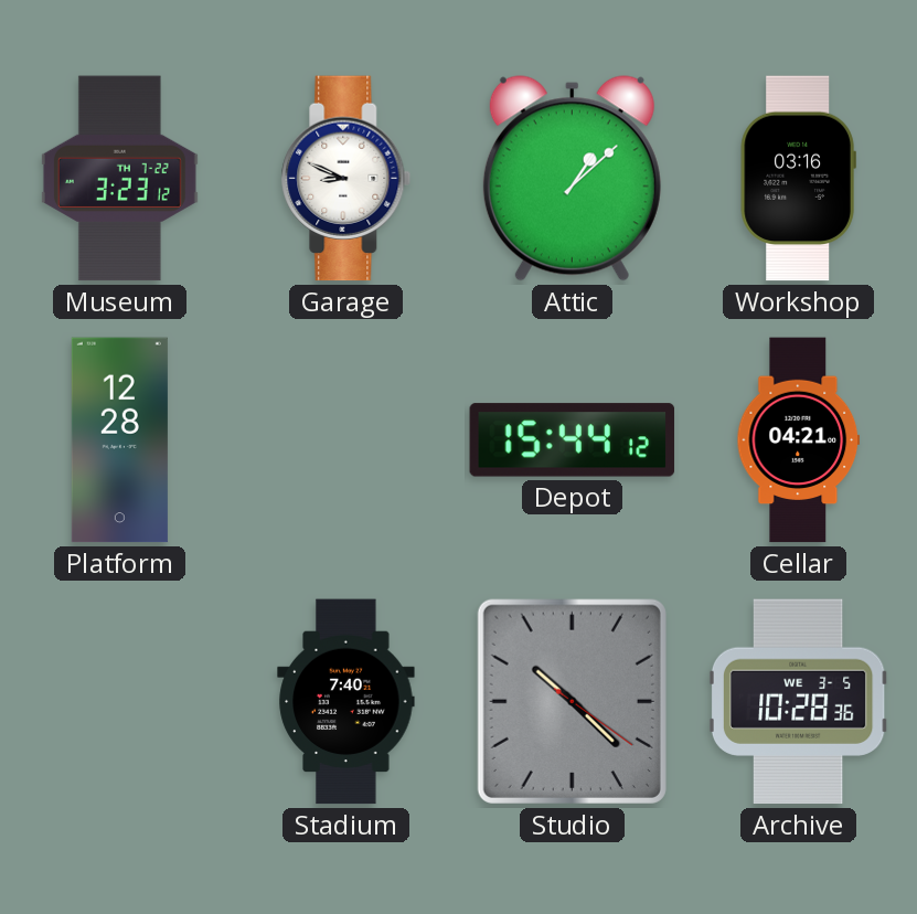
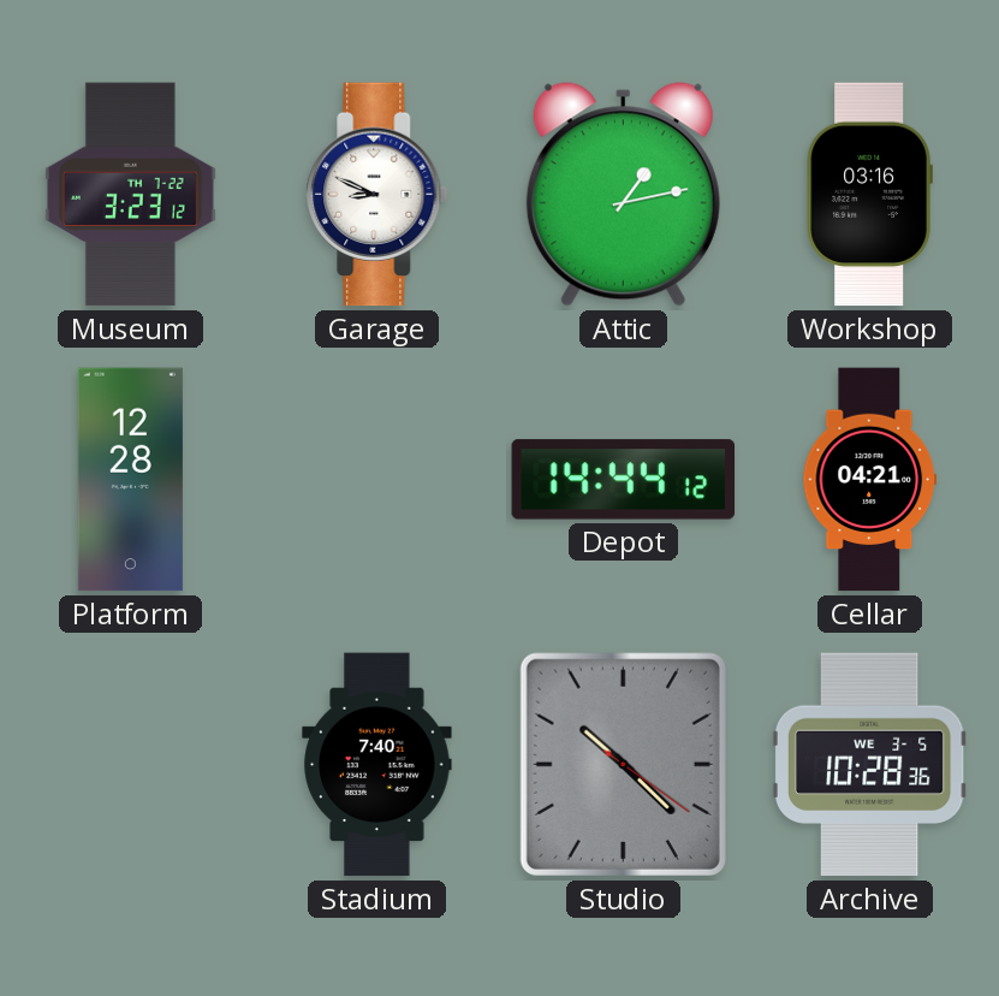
Attic: 1:08 -> 1:13 (623, 195)
Depot: 15:44 -> 14:44 (624, 480)
